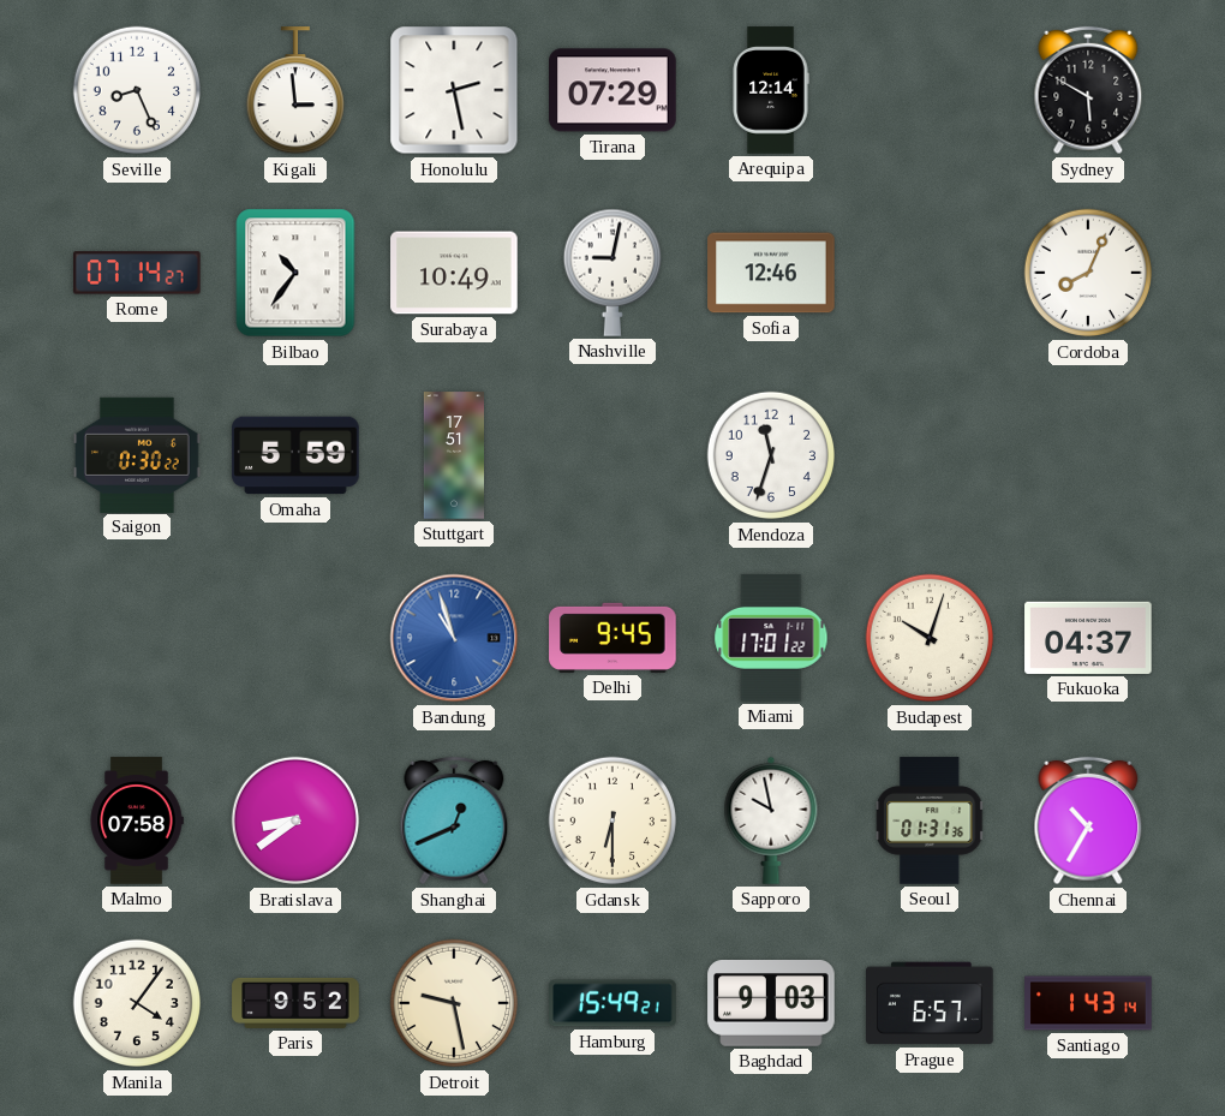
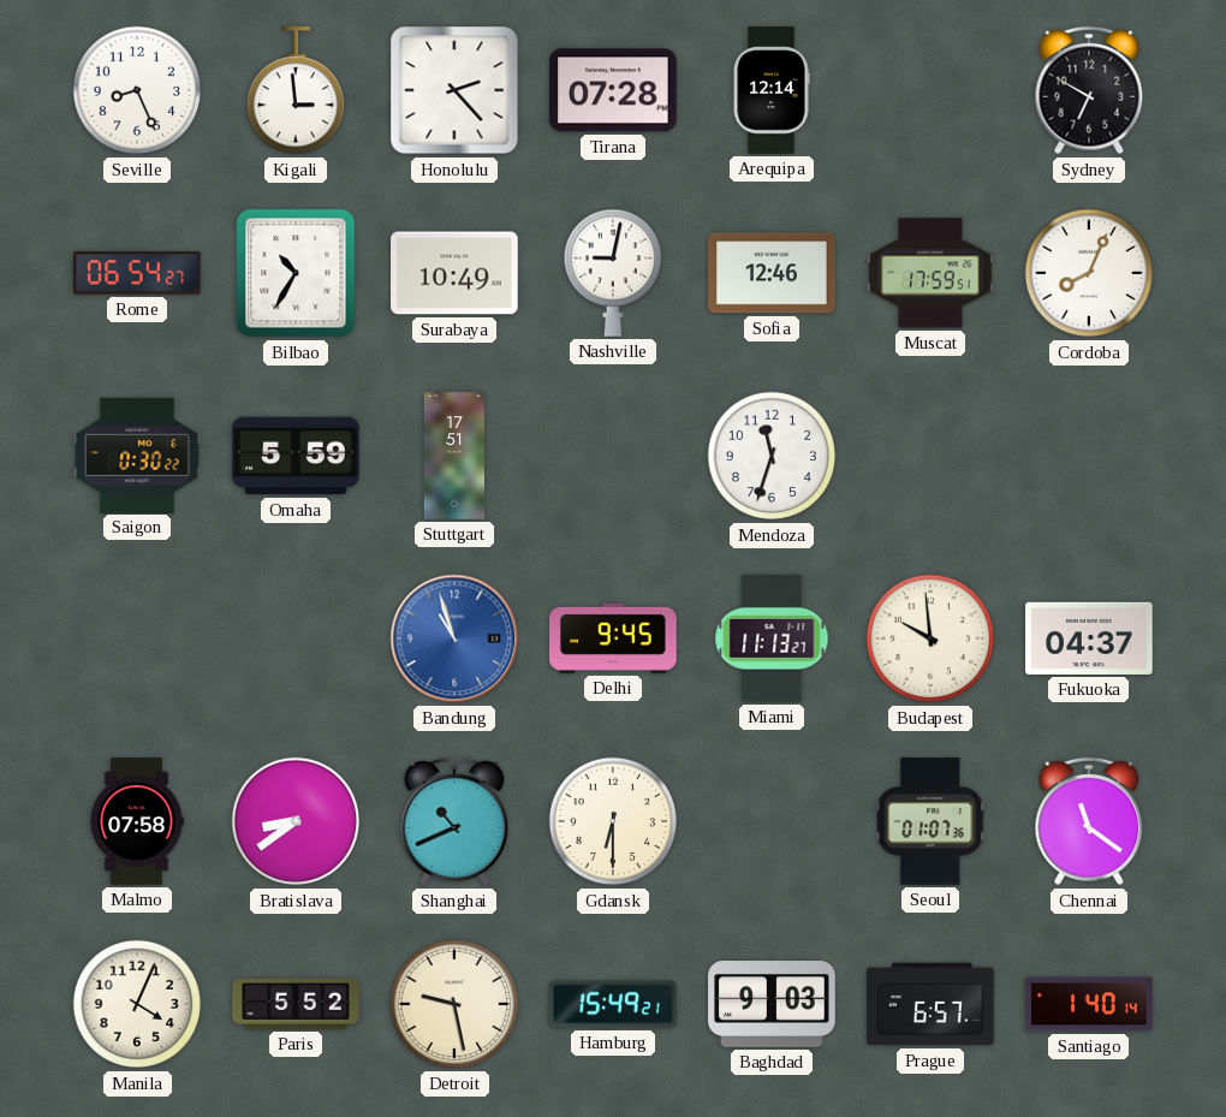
Honolulu: 2:28 -> 2:23 (454, 90)
Tirana: 07:29 -> 07:28 (613, 90)
Sydney: 5:50 -> 6:50 (1089, 90)
Rome: 07:14 -> 06:54 (137, 273)
Bilbao: 10:36 -> 10:35 (296, 273)
Muscat: none -> 17:59 (930, 273)
Miami: 17:01 -> 11:13 (772, 638)
Budapest: 10:03 -> 9:59 (929, 638)
Shanghai: 12:41 -> 10:41 (454, 821)
Sapporo: 9:58 -> none (771, 820)
Seoul: 01:31 -> 01:07 (932, 821)
Chennai: 10:35 -> 11:21 (1089, 821)
Manila: 4:06 -> 4:04 (136, 1004)
Paris: 9:52 -> 5:52 (296, 1004)
Santiago: 1:43 -> 1:40 (1089, 1004)
